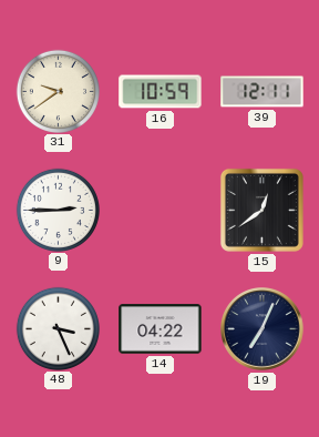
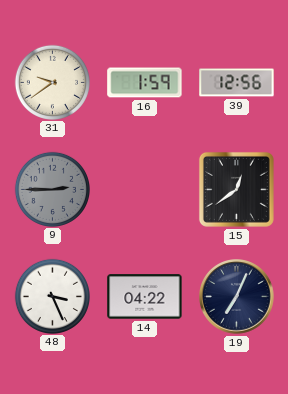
16: 10:59 -> 1:59 (145, 83)
39: 12:11 -> 12:56 (237, 83)
9 dial: white -> grey (52, 189)
